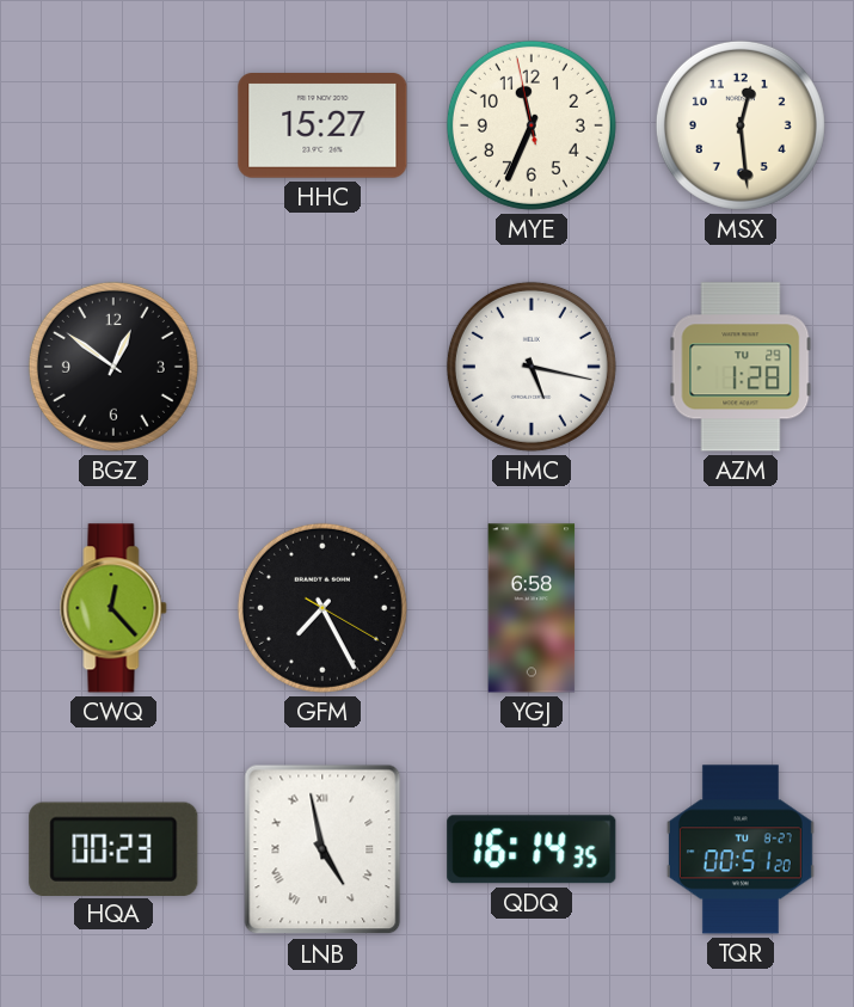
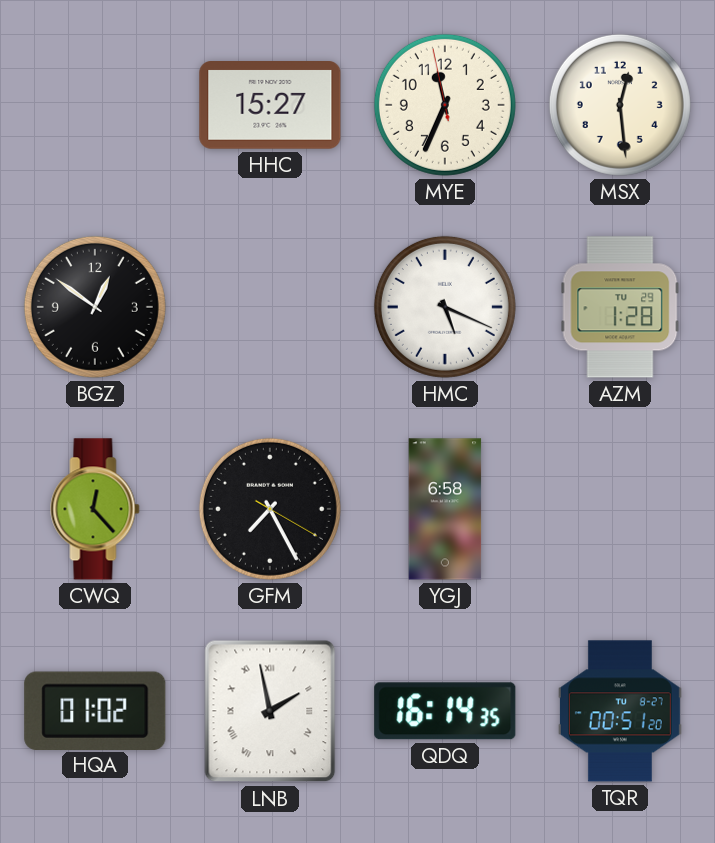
HMC: 5:17 -> 5:19 (445, 307)
HQA: 00:23 -> 01:02 (95, 710)
LNB: 4:58 -> 1:58 (270, 711)
